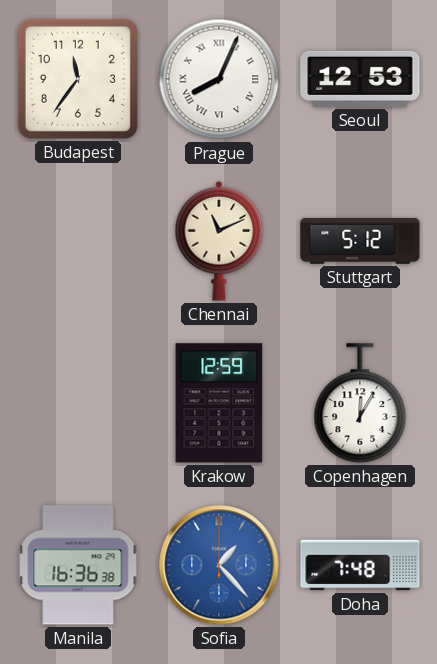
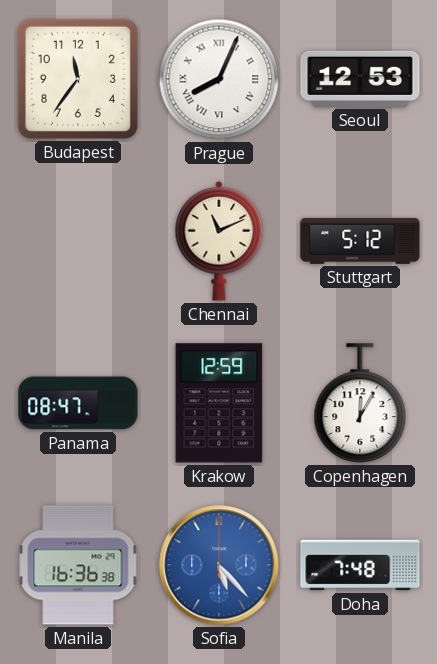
Panama: none -> 08:47 (78, 403)
Sofia: 1:23 -> 5:23 (219, 565)
